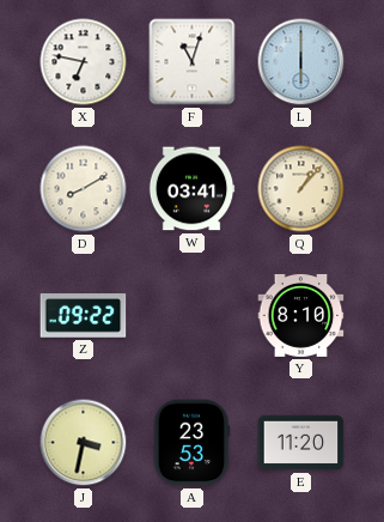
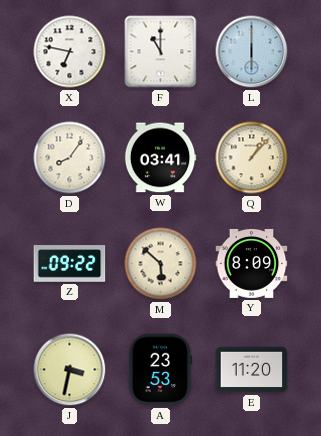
F: 11:03 -> 11:00 (161, 52)
D: 8:10 -> 8:06 (70, 158)
M: none -> 5:52 (161, 264)
Y: 8:10 -> 8:09 (252, 263)
